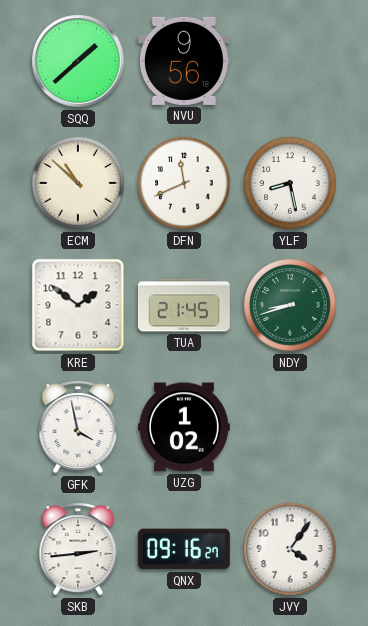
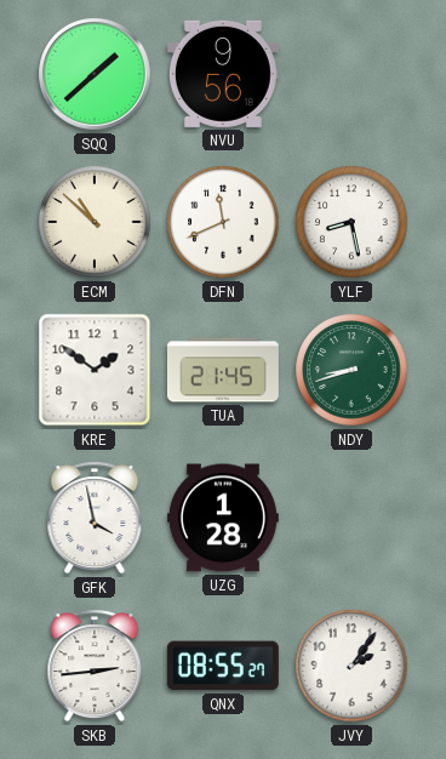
UZG: 1:02 -> 1:28 (223, 518)
QNX: 09:16 -> 08:55 (223, 666)
JVY: 4:06 -> 2:06 (351, 666)
